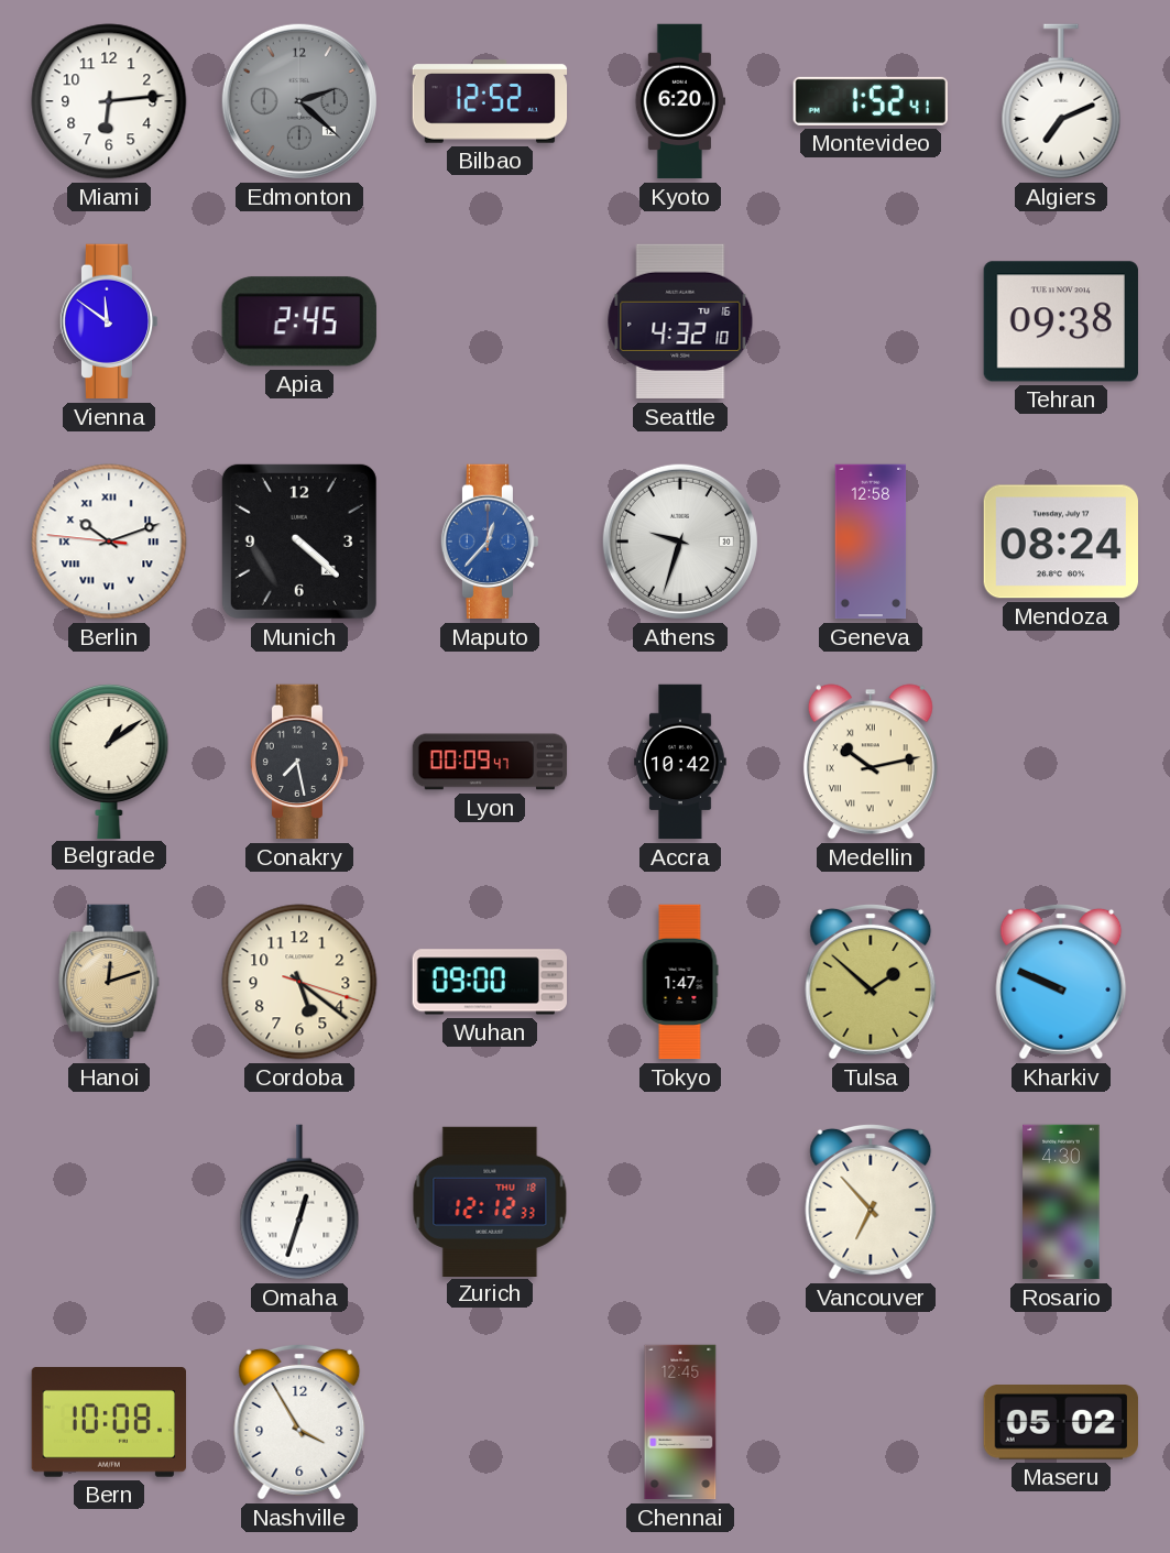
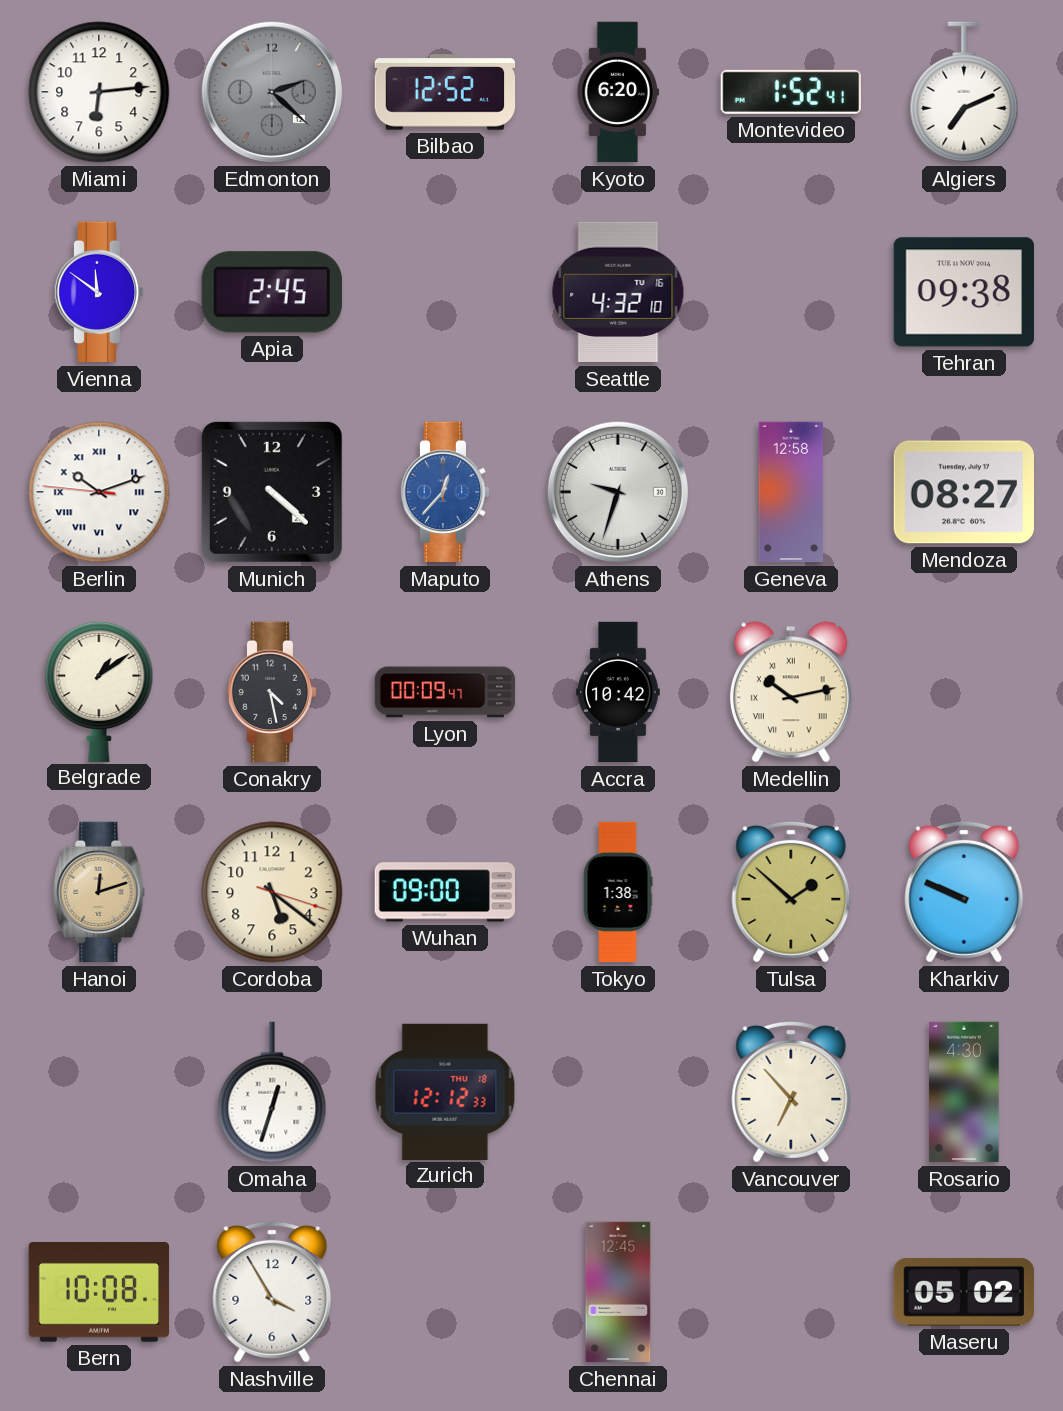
Mendoza: 08:24 -> 08:27 (963, 492)
Conakry: 7:28 -> 4:28 (272, 692)
Tokyo: 1:47 -> 1:38 (618, 892)
